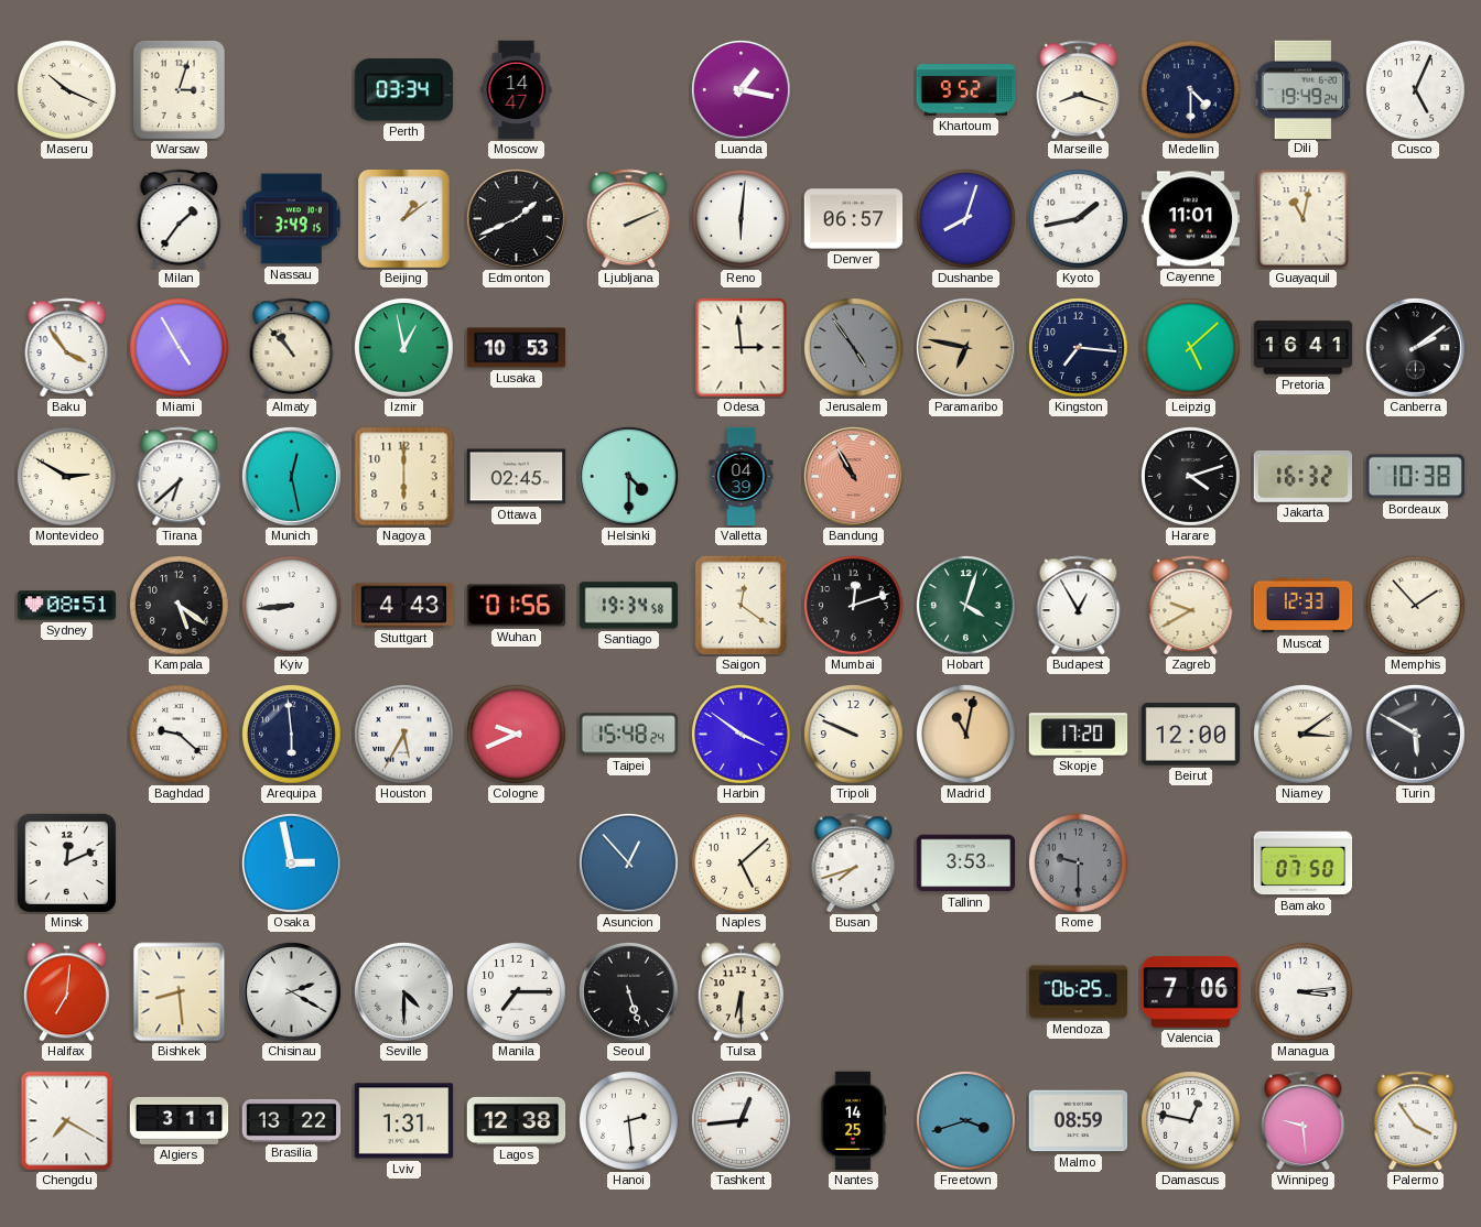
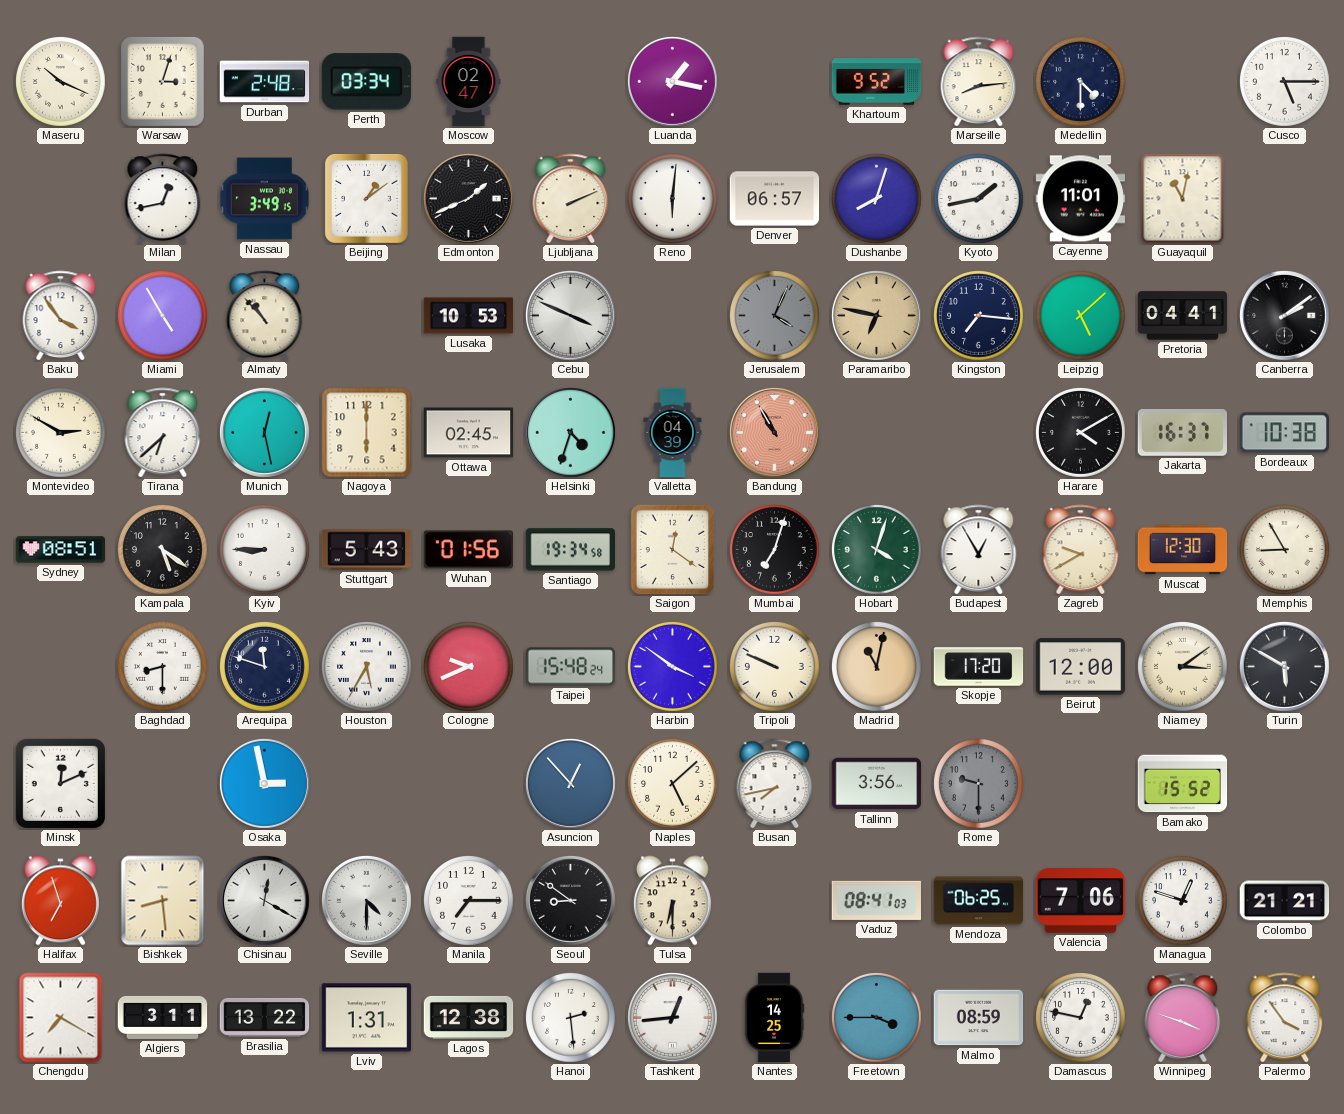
Durban: none -> 2:48 (265, 82)
Moscow: 14:47 -> 02:47 (469, 82)
Marseille: 8:18 -> 8:14 (979, 82)
Dili: 19:49 -> none (1302, 89)
Cusco: 5:04 -> 5:15 (1285, 82)
Milan: 1:36 -> 12:43 (163, 199)
Izmir: 12:58 -> none (404, 348)
Cebu: none -> 3:49 (571, 316)
Odesa: 2:59 -> none (742, 348)
Jerusalem: 4:54 -> 4:04 (775, 316)
Pretoria: 16:41 -> 04:41 (1183, 316)
Helsinki: 4:30 -> 4:33 (571, 433)
Harare: 4:12 -> 4:10 (1081, 433)
Jakarta: 16:32 -> 16:37 (1182, 432)
Kyiv: 8:44 -> 8:45 (265, 550)
Stuttgart: 4:43 -> 5:43 (367, 550)
Mumbai: 12:12 -> 7:03 (775, 550)
Muscat: 12:33 -> 12:30 (1183, 550)
Memphis: 1:53 -> 8:55 (1285, 550)
Baghdad: 9:22 -> 8:30 (163, 667)
Arequipa: 5:59 -> 11:48 (265, 667)
Busan: 7:42 -> 7:43 (775, 784)
Tallinn: 3:53 -> 3:56 (877, 784)
Bamako: 07:50 -> 15:52 (1183, 784)
Halifax: 7:01 -> 6:57 (60, 901)
Chisinau: 2:20 -> 12:20 (265, 901)
Seoul: 5:27 -> 8:51 (571, 901)
Vaduz: none -> 08:41 (876, 900)
Managua: 3:14 -> 12:48 (1183, 901)
Colombo: none -> 21:21 (1285, 901)
Freetown: 3:42 -> 3:45 (877, 1018)
Winnipeg: 9:29 -> 3:48 (1183, 1018)
